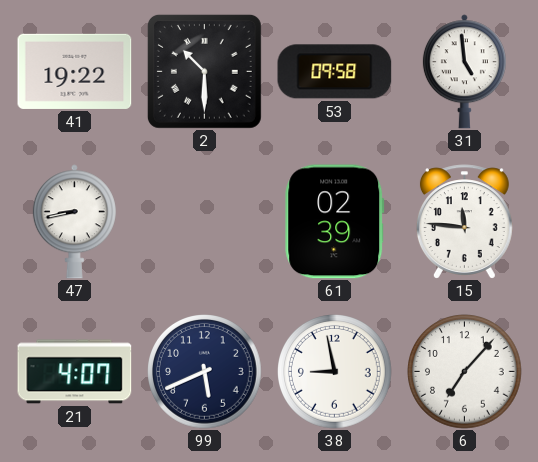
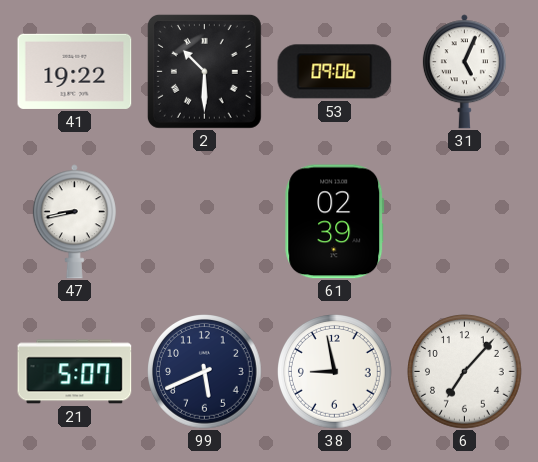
53: 09:58 -> 09:06 (335, 72)
31: 4:59 -> 5:04 (464, 72)
15: 11:46 -> none (464, 222)
21: 4:07 -> 5:07 (75, 372)
